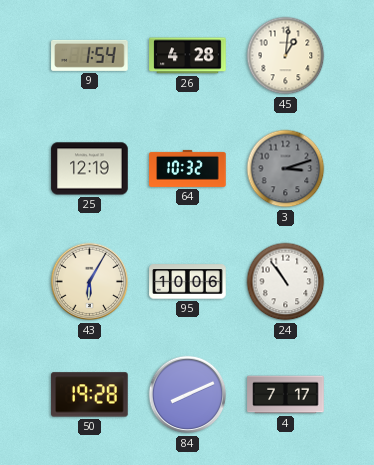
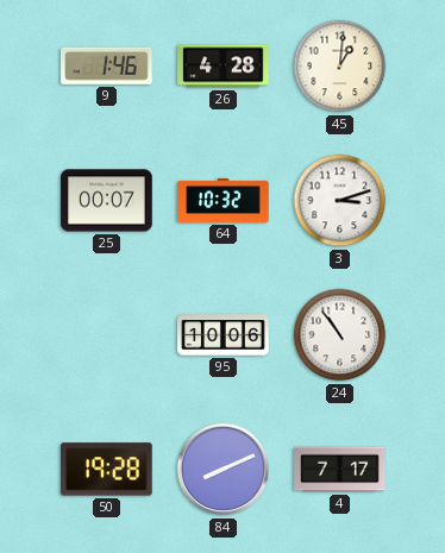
9: 1:54 -> 1:46 (107, 65)
25: 12:19 -> 00:07 (107, 201)
3 dial: grey -> white (340, 201)
43: 6:05 -> none (90, 282)
